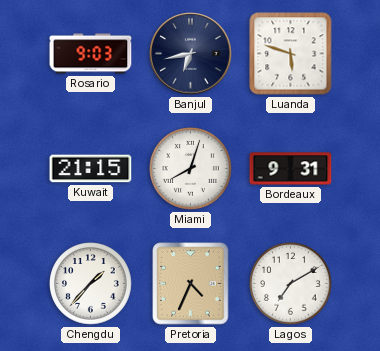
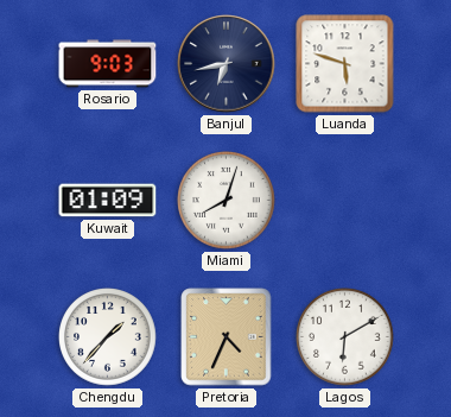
Kuwait: 21:15 -> 01:09 (108, 201)
Bordeaux: 9:31 -> none (291, 169)
Lagos: 7:10 -> 6:10 (345, 337)
